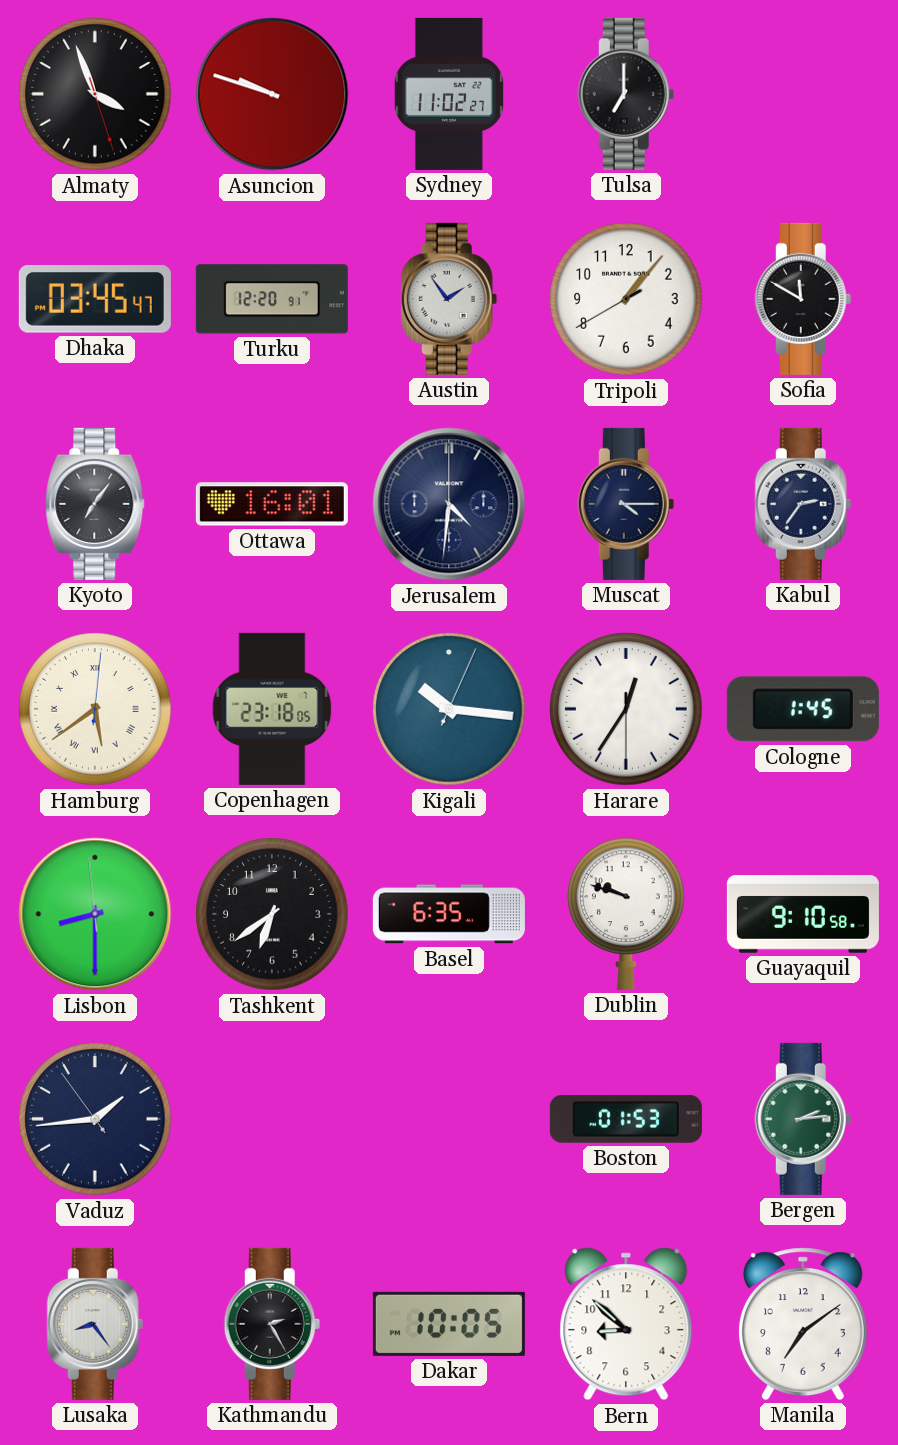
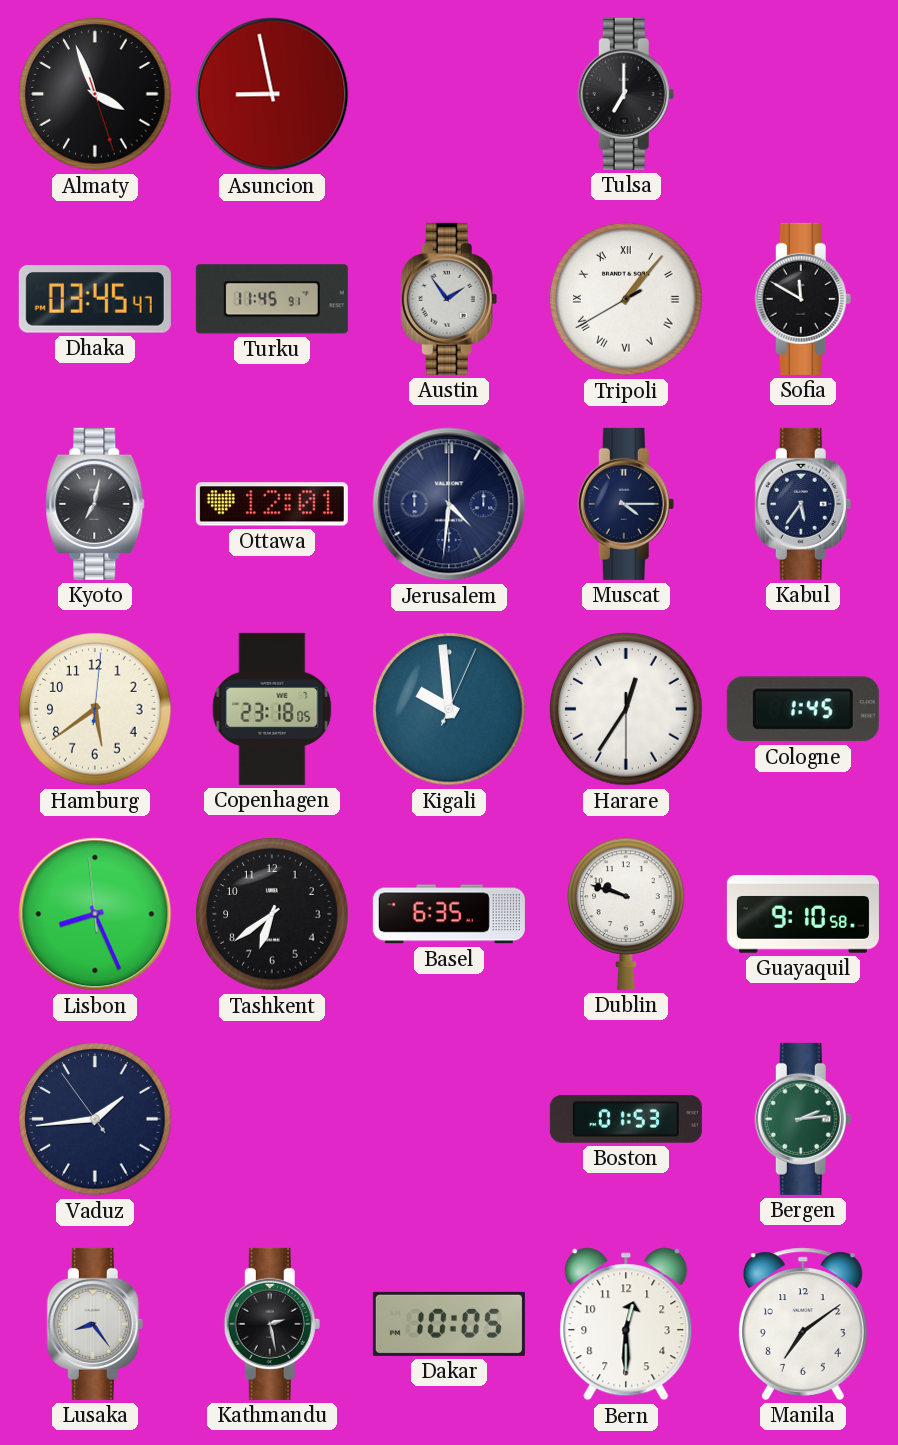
Asuncion: 9:48 -> 8:58 (272, 94)
Sydney: 11:02 -> none (449, 94)
Turku: 12:20 -> 11:45 (272, 299)
Tripoli numerals: Arabic -> Roman (626, 299)
Kyoto: 7:06 -> 7:02 (95, 504)
Ottawa: 16:01 -> 12:01 (272, 504)
Kabul: 2:36 -> 5:36 (803, 504)
Hamburg numerals: Roman -> Arabic (95, 709)
Kigali: 10:16 -> 9:59 (449, 709)
Lisbon: 8:29 -> 8:25 (95, 914)
Kathmandu: 2:25 -> 2:28 (272, 1324)
Bern: 8:52 -> 12:30 (626, 1324)
